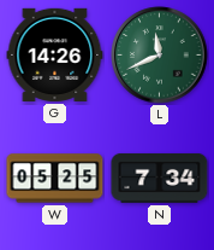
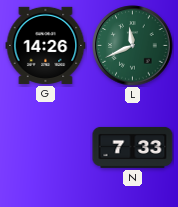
W: 05:25 -> none (55, 179)
N: 7:34 -> 7:33 (133, 147)
